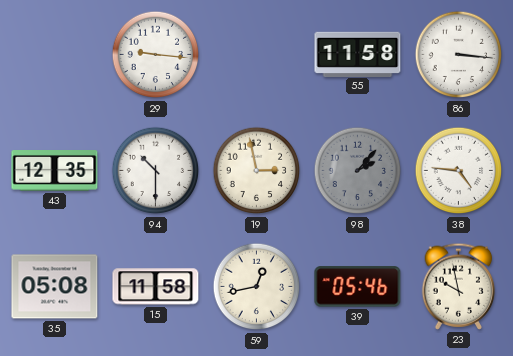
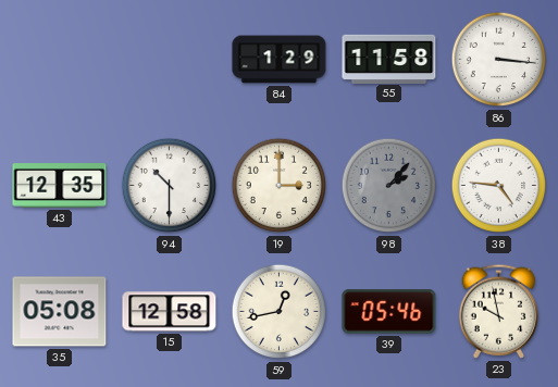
29: 9:16 -> none (156, 55)
84: none -> 1:29 (280, 60)
19: 2:58 -> 3:00 (280, 186)
15: 11:58 -> 12:58 (170, 312)
